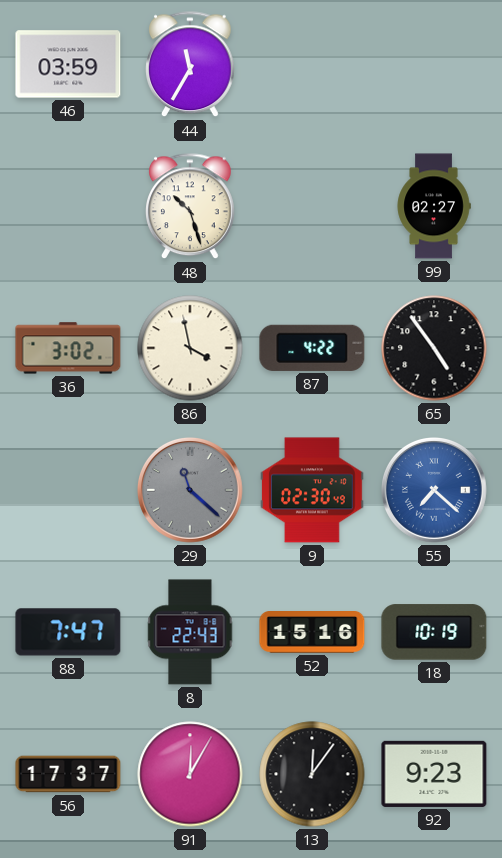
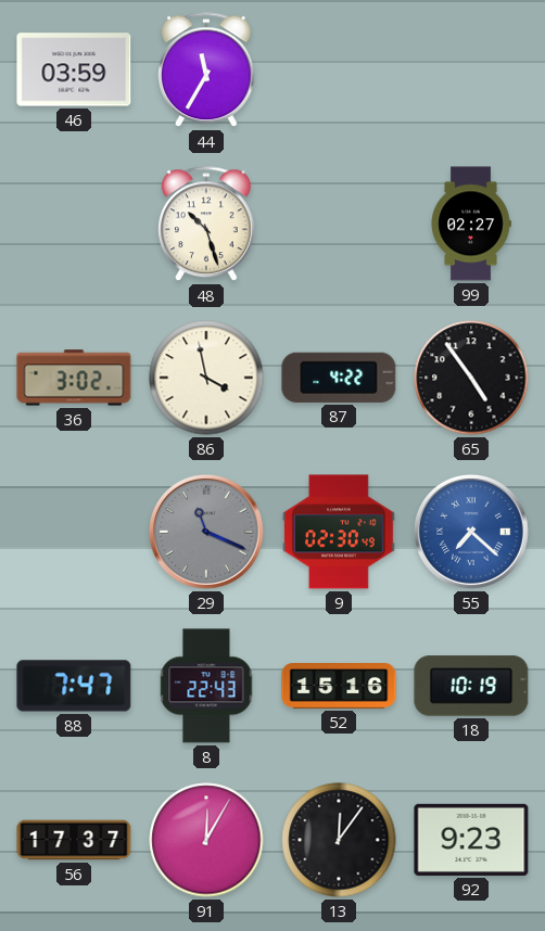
29: 11:22 -> 11:19 (207, 533)
